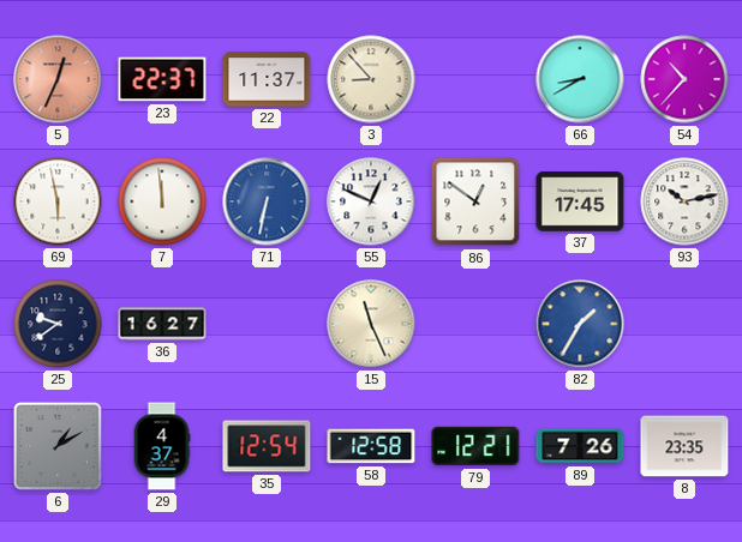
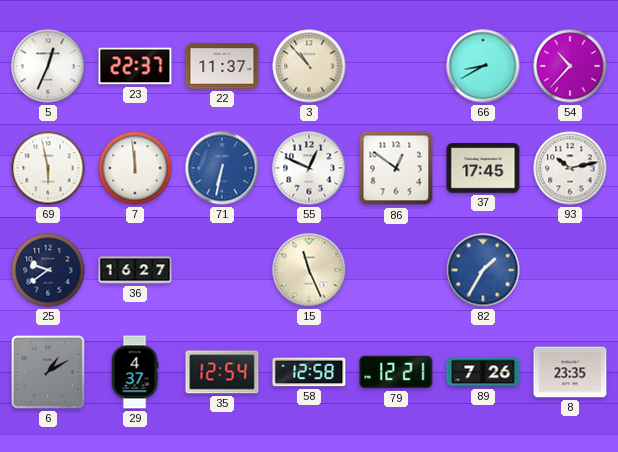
5 dial: salmon -> white (48, 66)
3: 8:53 -> 10:53 (309, 66)
